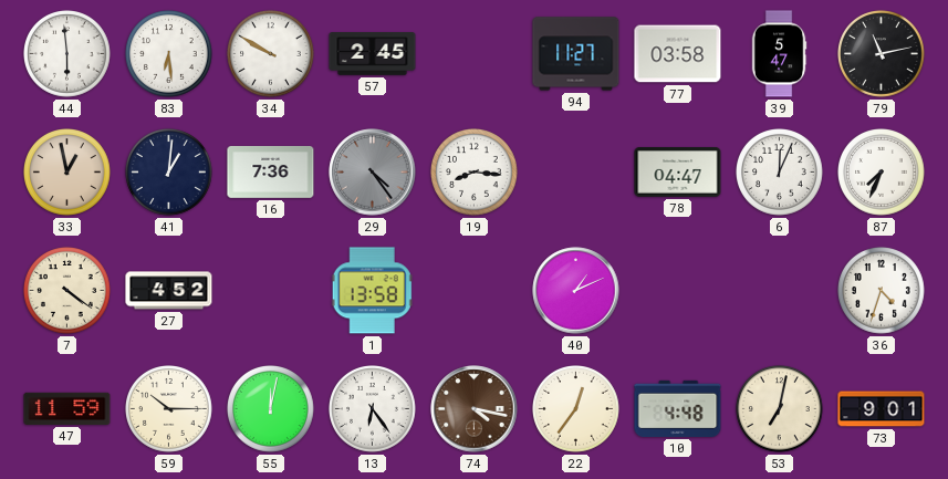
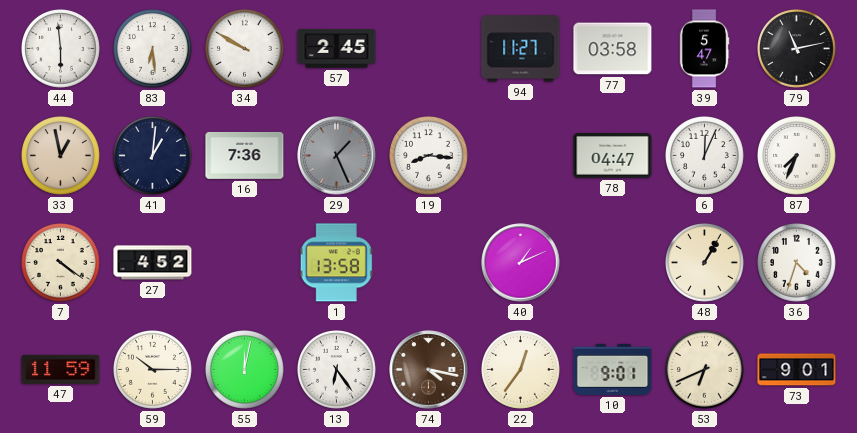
29: 4:24 -> 1:26 (337, 156)
48: none -> 1:05 (705, 263)
10: 4:48 -> 9:01 (613, 369)
53: 7:02 -> 6:41 (705, 370)
